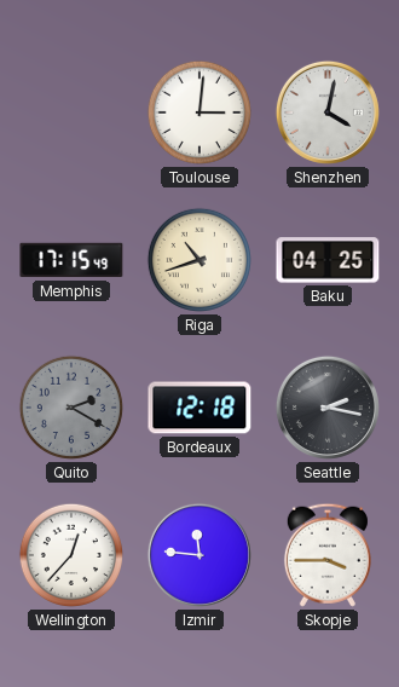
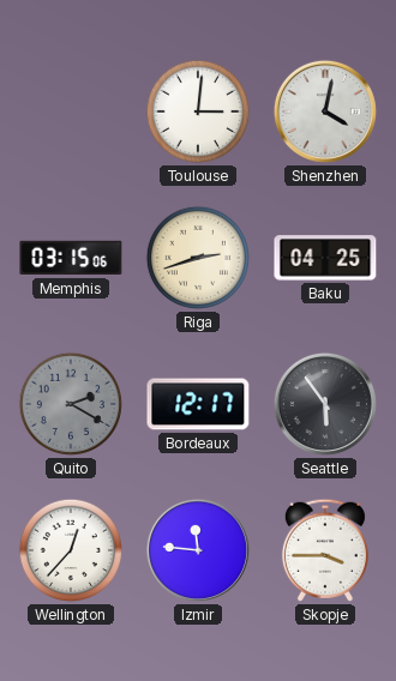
Memphis: 17:15 -> 03:15 (71, 258)
Riga: 10:42 -> 2:42 (198, 258)
Bordeaux: 12:18 -> 12:17 (198, 404)
Seattle: 2:17 -> 5:54 (325, 404)
